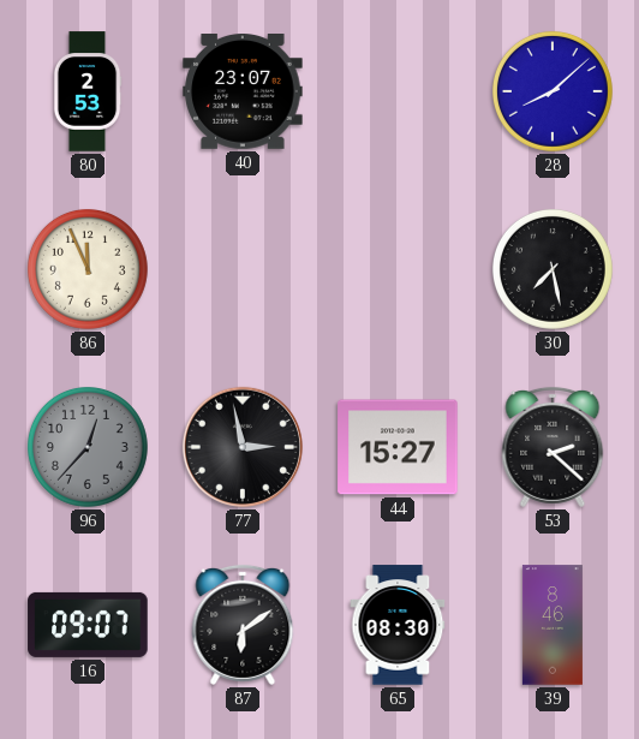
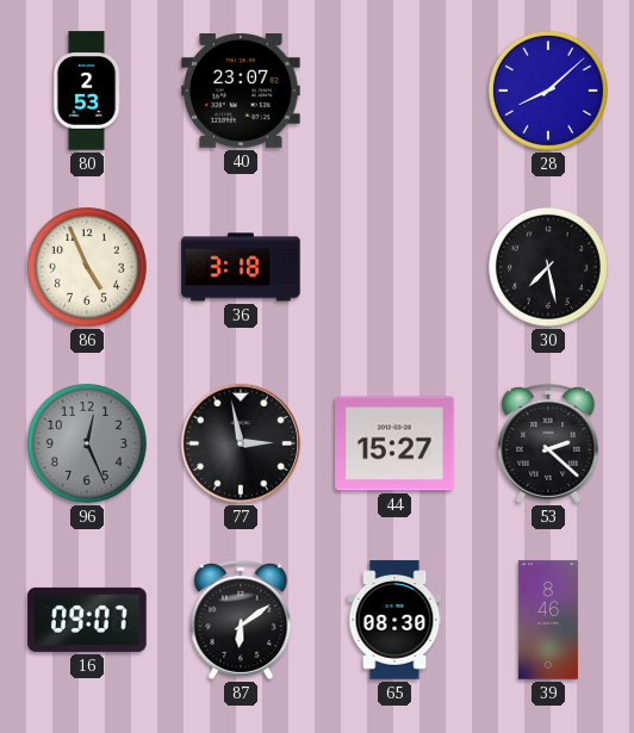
86: 11:56 -> 4:56 (87, 267)
36: none -> 3:18 (241, 267)
96: 12:37 -> 12:26 (87, 443)
